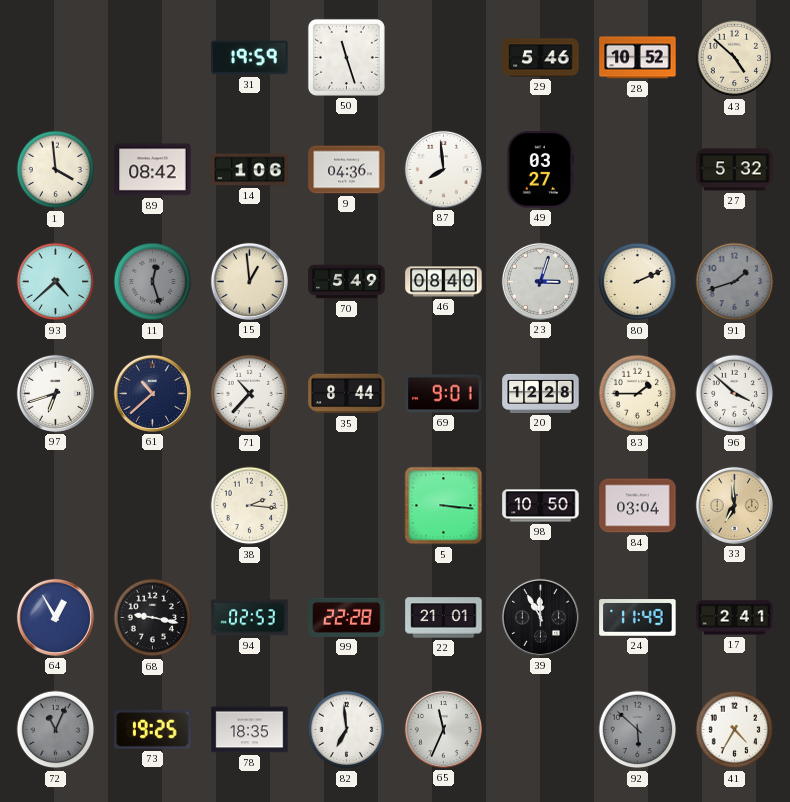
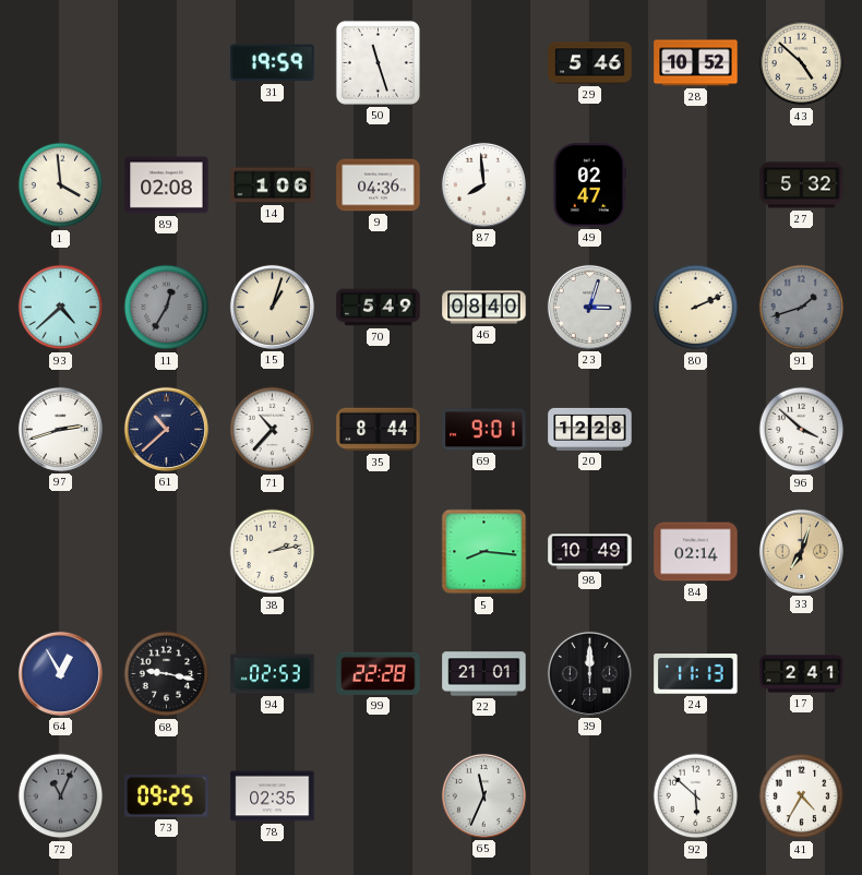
89: 08:42 -> 02:08 (167, 185)
49: 03:27 -> 02:47 (590, 185)
11: 12:27 -> 12:35 (167, 308)
15: 12:59 -> 1:03 (272, 307)
97: 6:42 -> 2:42 (60, 429)
83: 1:45 -> none (638, 394)
38: 2:16 -> 2:13 (273, 552)
5: 3:16 -> 8:16 (484, 552)
98: 10:50 -> 10:49 (590, 552)
84: 03:04 -> 02:14 (696, 552)
33: 6:59 -> 7:03 (801, 551)
39: 11:55 -> 12:00 (589, 673)
24: 11:49 -> 11:13 (696, 674)
73: 19:25 -> 09:25 (167, 796)
78: 18:35 -> 02:35 (273, 796)
82: 6:59 -> none (347, 730)
92 dial: grey -> white (696, 796)
